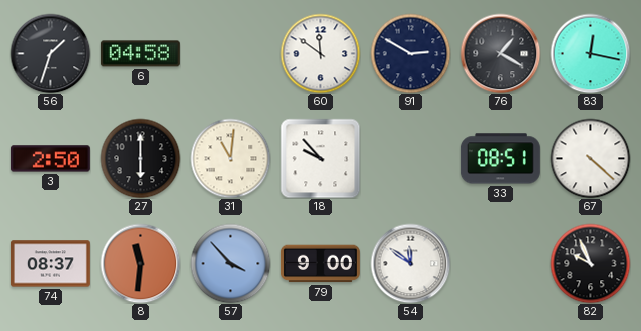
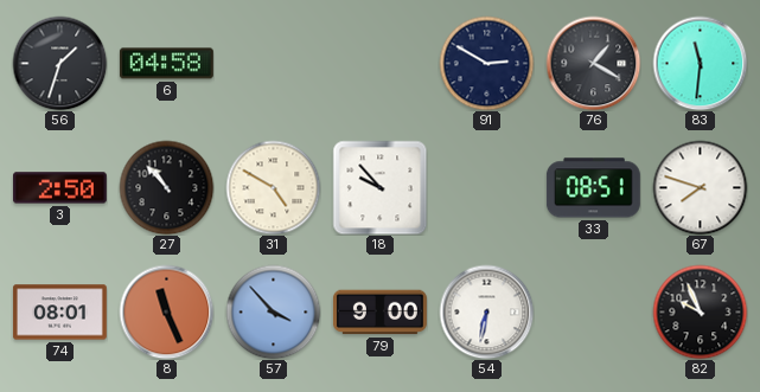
60: 11:51 -> none (320, 53)
83: 12:17 -> 11:31 (700, 63)
27: 6:00 -> 10:53 (166, 187)
31: 11:01 -> 4:50 (273, 187)
67: 4:22 -> 7:48 (700, 187)
74: 08:37 -> 08:01 (59, 313)
8: 11:31 -> 11:26 (166, 311)
54: 11:51 -> 6:32 (486, 311)
